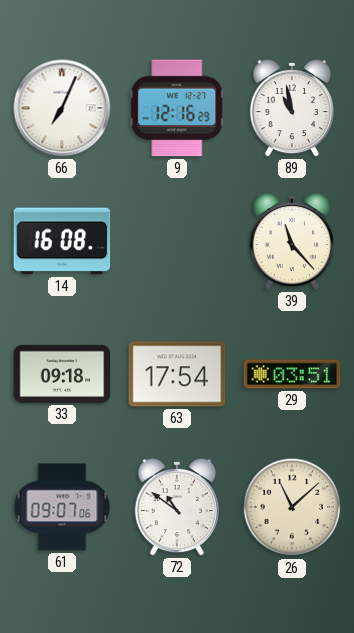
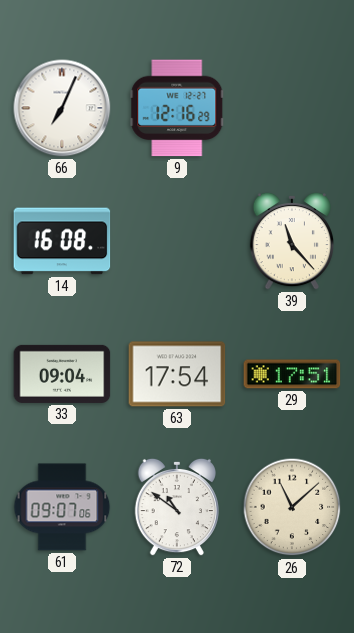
89: 10:58 -> none (292, 108)
33: 09:18 -> 09:04 (62, 374)
29: 03:51 -> 17:51 (292, 374)
